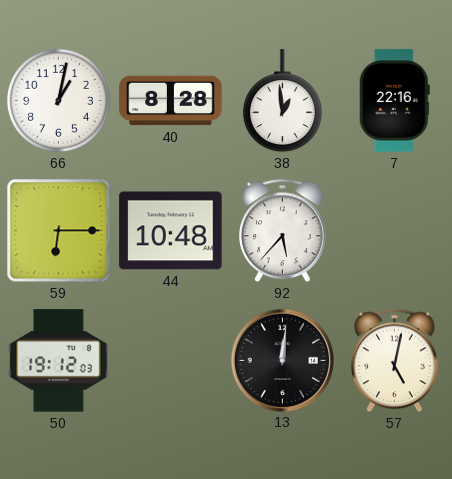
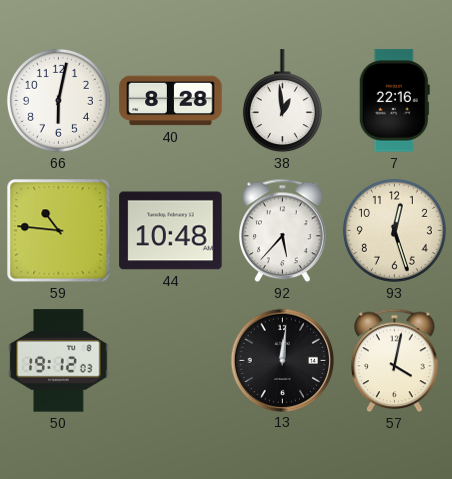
66: 1:02 -> 6:02 (58, 100)
59: 6:15 -> 10:46 (59, 231)
93: none -> 12:27 (394, 230)
57: 5:02 -> 4:02 (395, 361)
